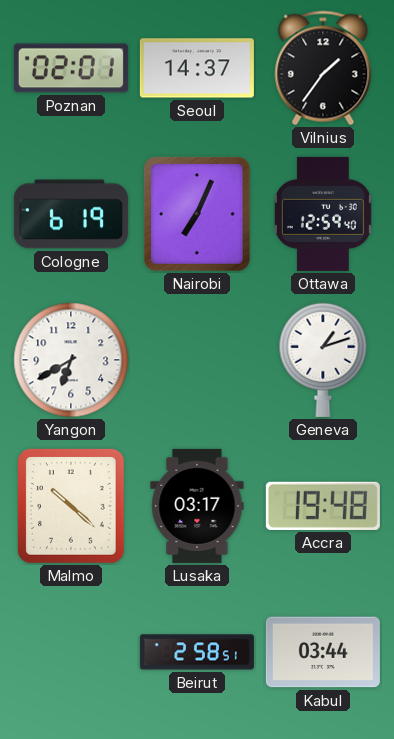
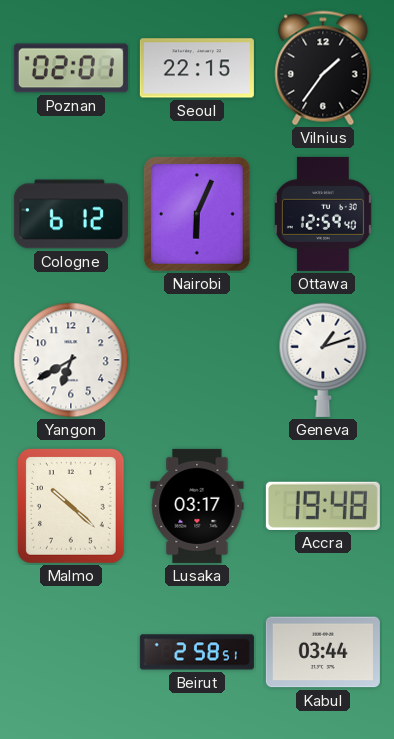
Seoul: 14:37 -> 22:15 (197, 68)
Cologne: 6:19 -> 6:12 (71, 214)
Nairobi: 7:04 -> 6:04 (198, 215)
